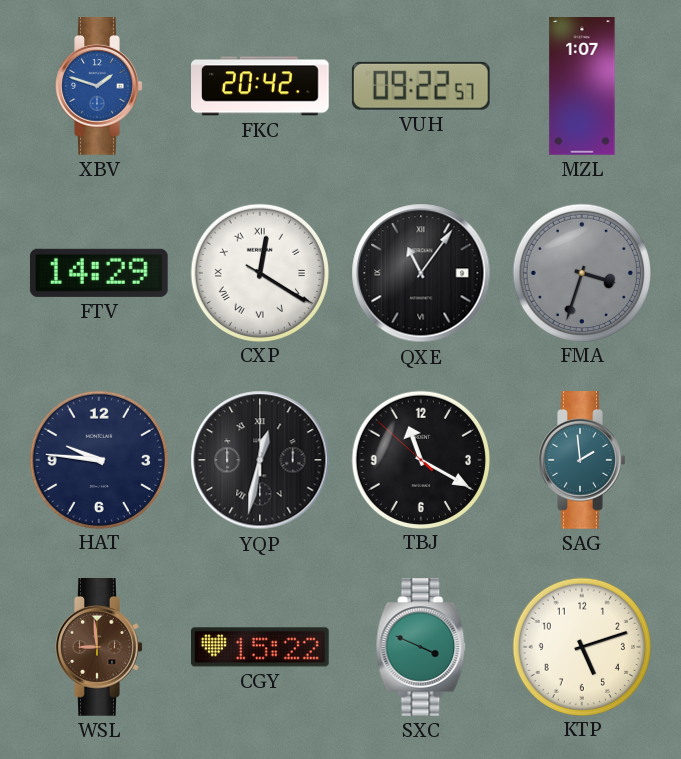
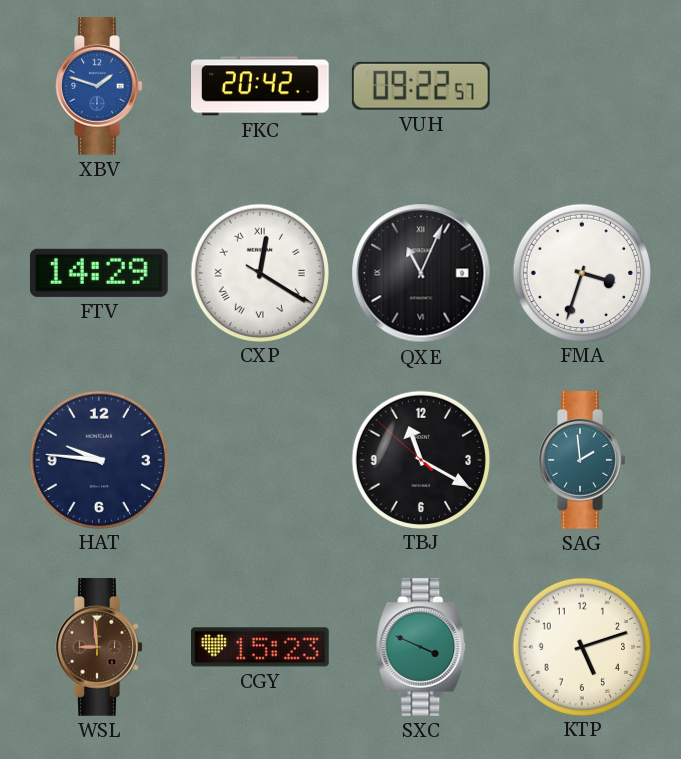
MZL: 1:07 -> none (582, 86)
QXE: 11:06 -> 11:04 (421, 273)
FMA dial: grey -> white (581, 272)
YQP: 12:32 -> none (260, 460)
CGY: 15:22 -> 15:23 (261, 647)
